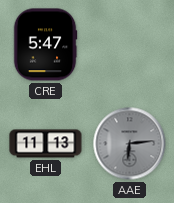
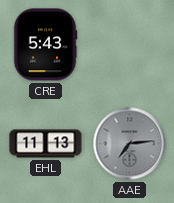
CRE: 5:47 -> 5:43 (45, 45)
AAE: 6:14 -> 7:14 (130, 144)
